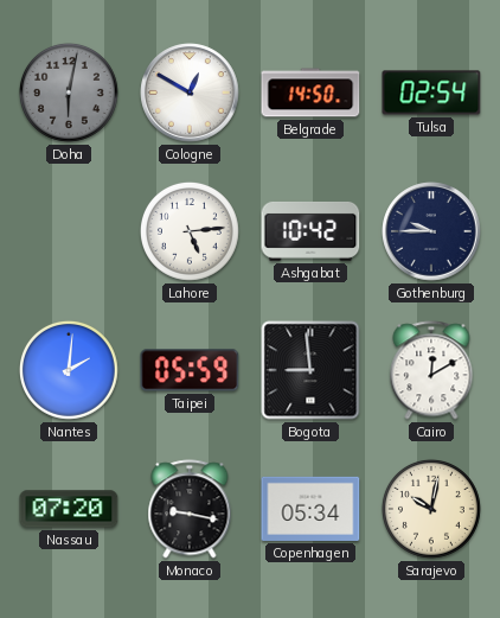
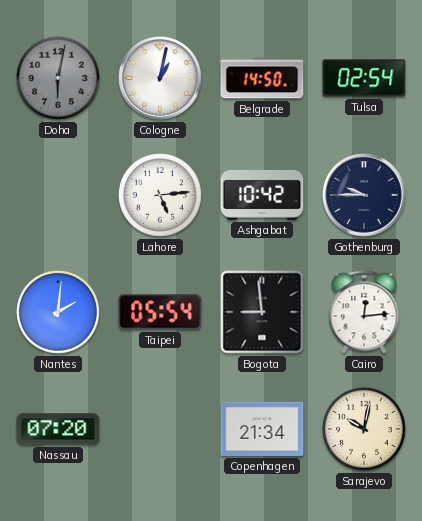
Cologne: 12:50 -> 1:02 (160, 78)
Taipei: 05:59 -> 05:54 (160, 312)
Cairo: 12:10 -> 12:14 (364, 312)
Monaco: 9:17 -> none (190, 509)
Copenhagen: 05:34 -> 21:34 (262, 429)
